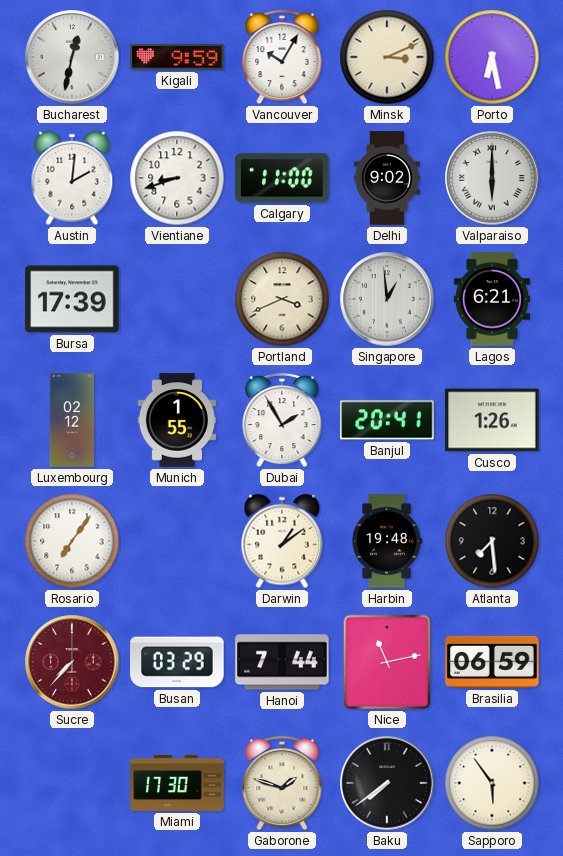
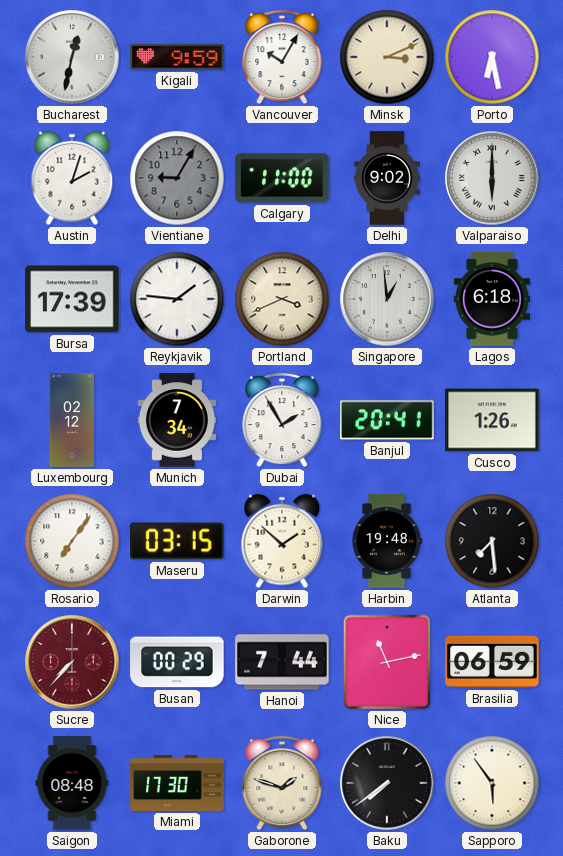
Austin: 2:01 -> 2:03 (72, 178)
Vientiane: 8:42 -> 9:05 (177, 178)
Vientiane dial: white -> grey (177, 178)
Reykjavik: none -> 1:46 (177, 299)
Lagos: 6:21 -> 6:18 (491, 299)
Munich: 1:55 -> 7:34 (177, 420)
Maseru: none -> 03:15 (178, 541)
Darwin: 1:09 -> 1:52 (282, 541)
Busan: 03:29 -> 00:29 (177, 662)
Saigon: none -> 08:48 (72, 783)
